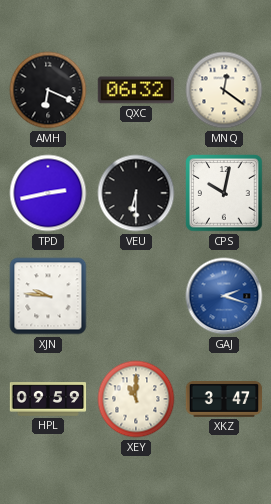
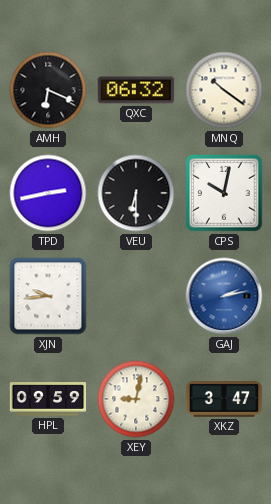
MNQ: 12:21 -> 10:21 (224, 90)
XJN: 9:46 -> 9:44 (48, 296)
GAJ: 2:18 -> 2:13 (224, 296)
XEY: 11:00 -> 9:02 (136, 399)
